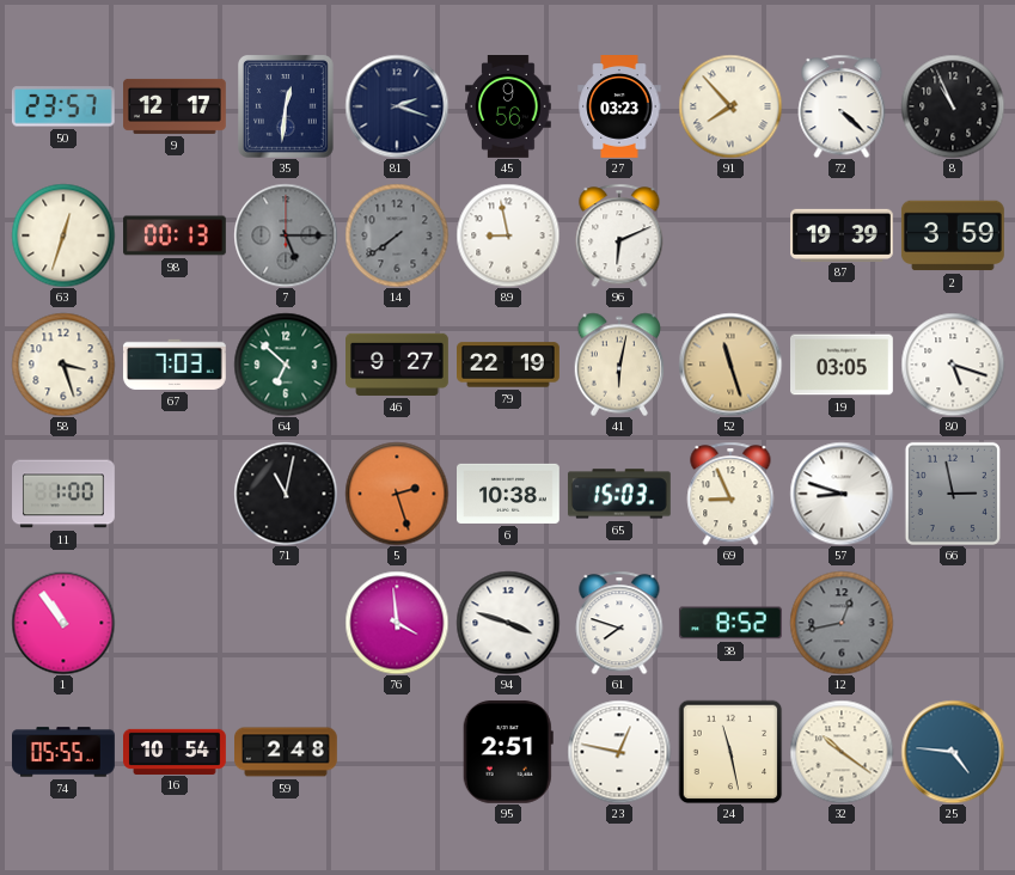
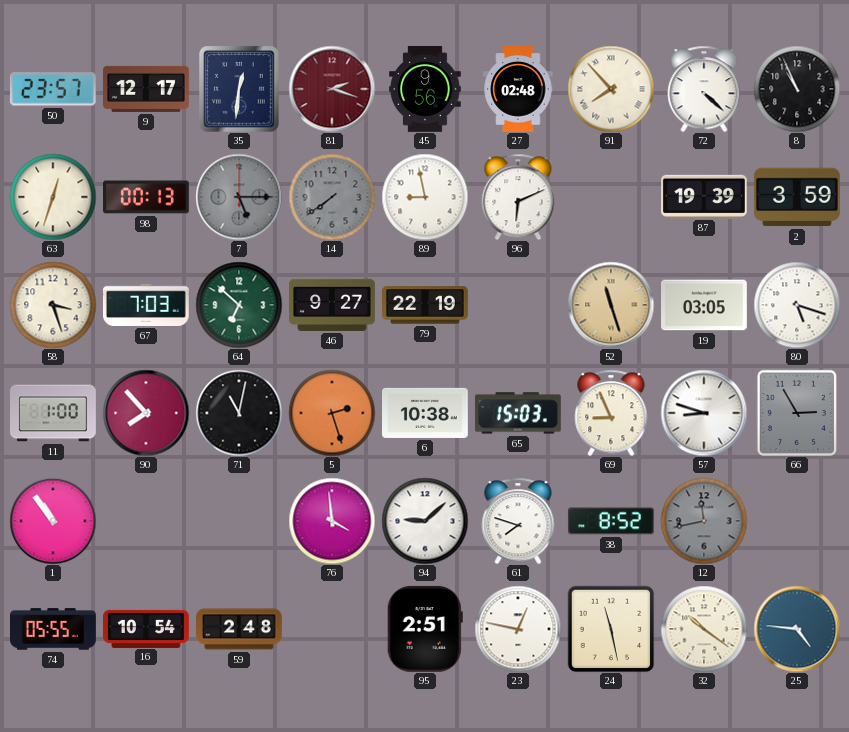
81 dial: navy -> burgundy (332, 89)
27: 03:23 -> 02:48 (518, 90)
41: 6:02 -> none (619, 365)
90: none -> 7:53 (146, 413)
66: 2:58 -> 2:55 (797, 413)
94: 3:48 -> 9:08 (425, 521)
12: 12:43 -> 11:43 (704, 521)
